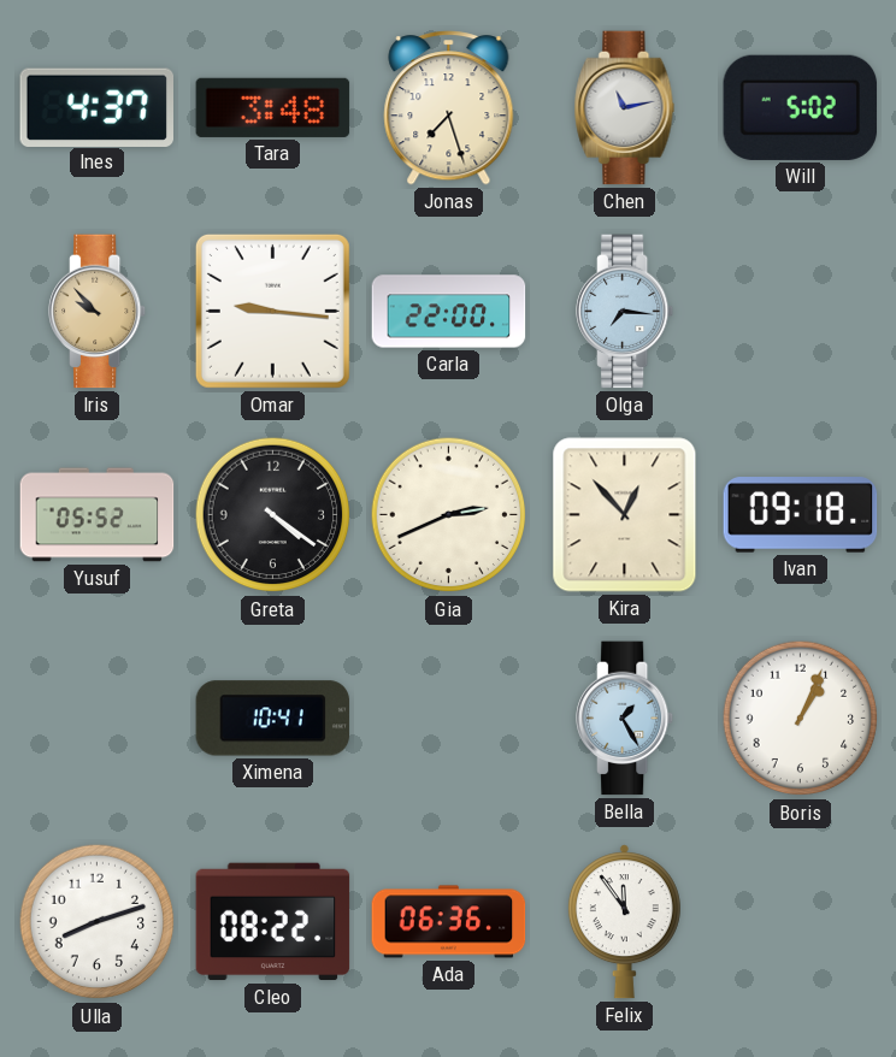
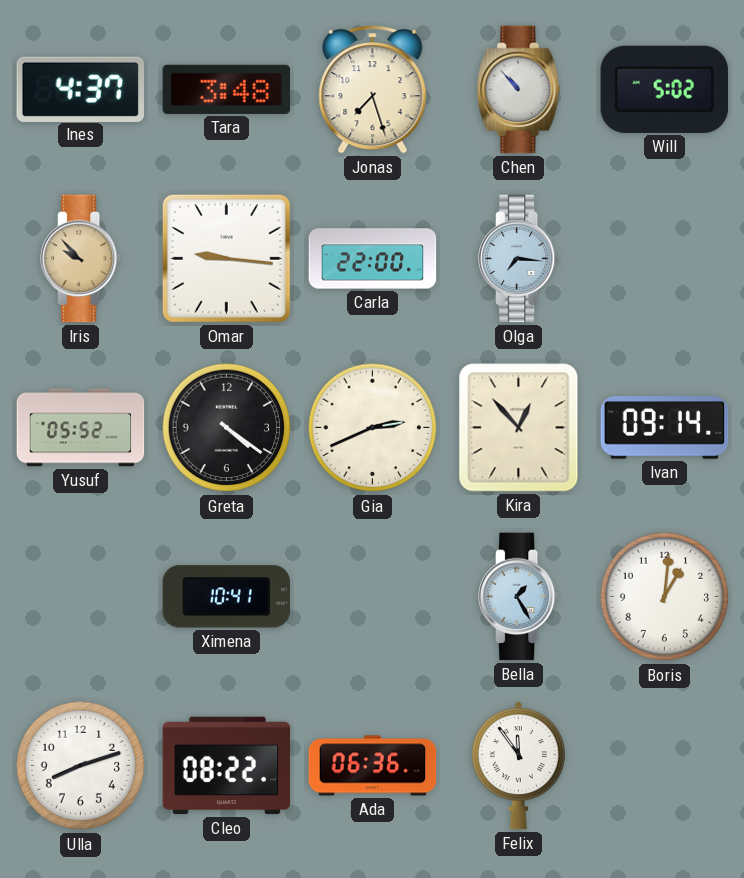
Chen: 11:13 -> 10:53 (519, 90)
Ivan: 09:18 -> 09:14 (665, 428)
Boris: 1:04 -> 1:01 (665, 597)
